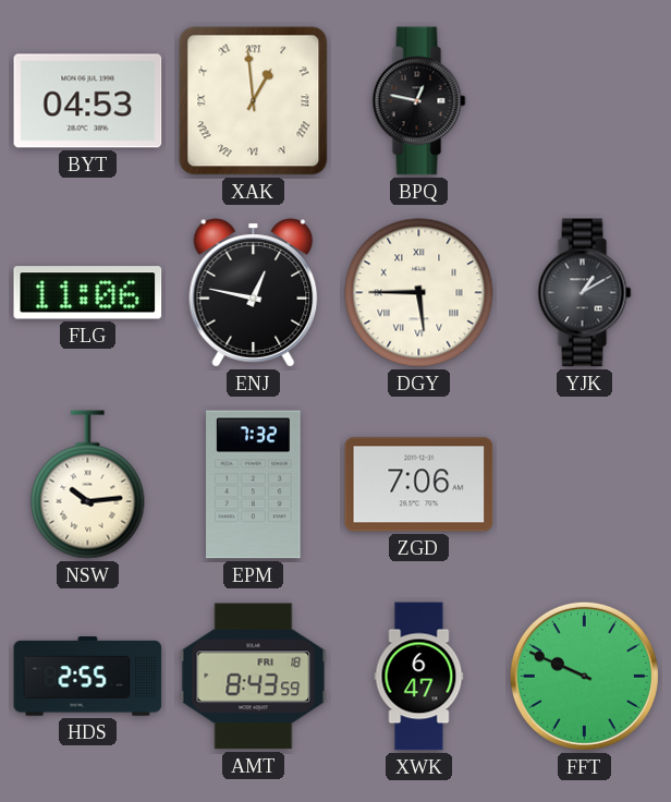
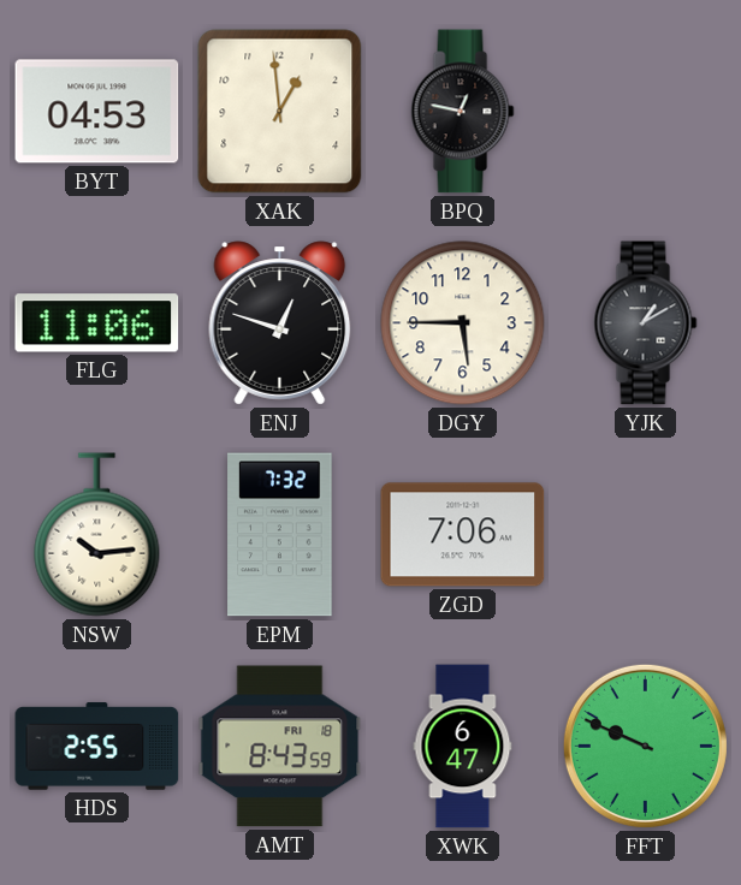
XAK numerals: Roman -> Arabic (280, 112)
ENJ: 12:47 -> 12:48 (280, 323)
DGY numerals: Roman -> Arabic (463, 323)
